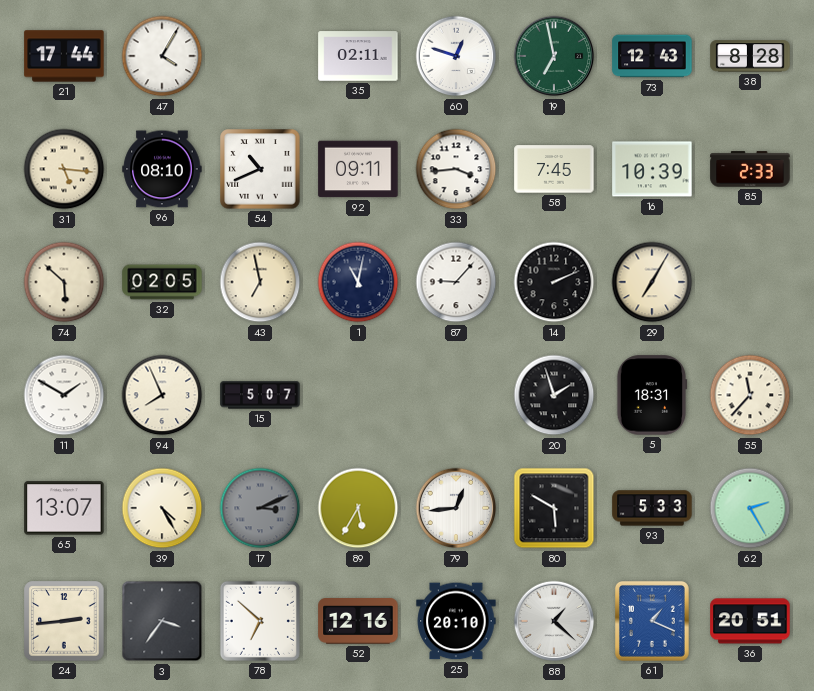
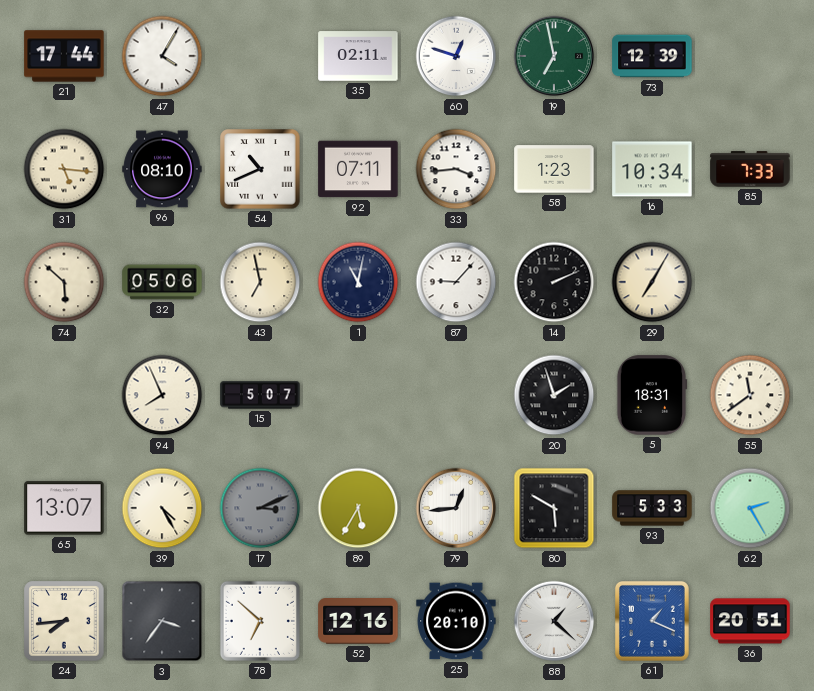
73: 12:43 -> 12:39 (652, 56)
38: 8:28 -> none (750, 56)
92: 09:11 -> 07:11 (358, 169)
58: 7:45 -> 1:23 (554, 169)
16: 10:39 -> 10:34 (652, 169)
85: 2:33 -> 7:33 (750, 169)
32: 02:05 -> 05:06 (162, 282)
11: 1:50 -> none (64, 395)
55: 11:37 -> 11:39 (750, 395)
24: 2:44 -> 7:44 (64, 621)
